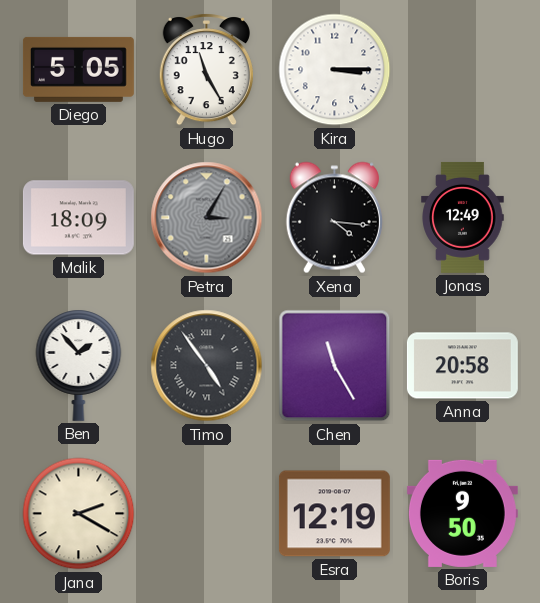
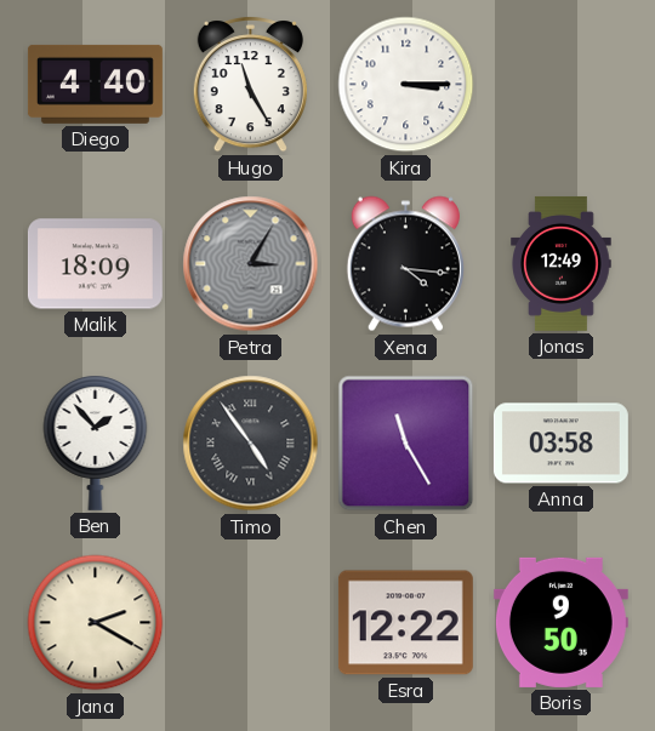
Diego: 5:05 -> 4:40 (95, 84)
Anna: 20:58 -> 03:58 (560, 444)
Esra: 12:19 -> 12:22 (405, 623)
